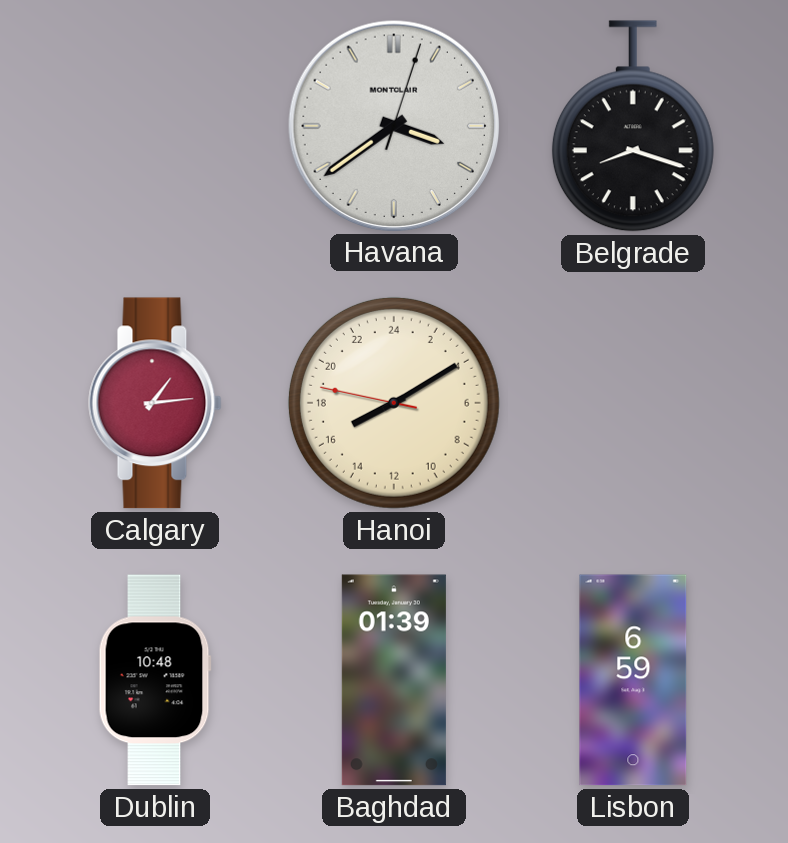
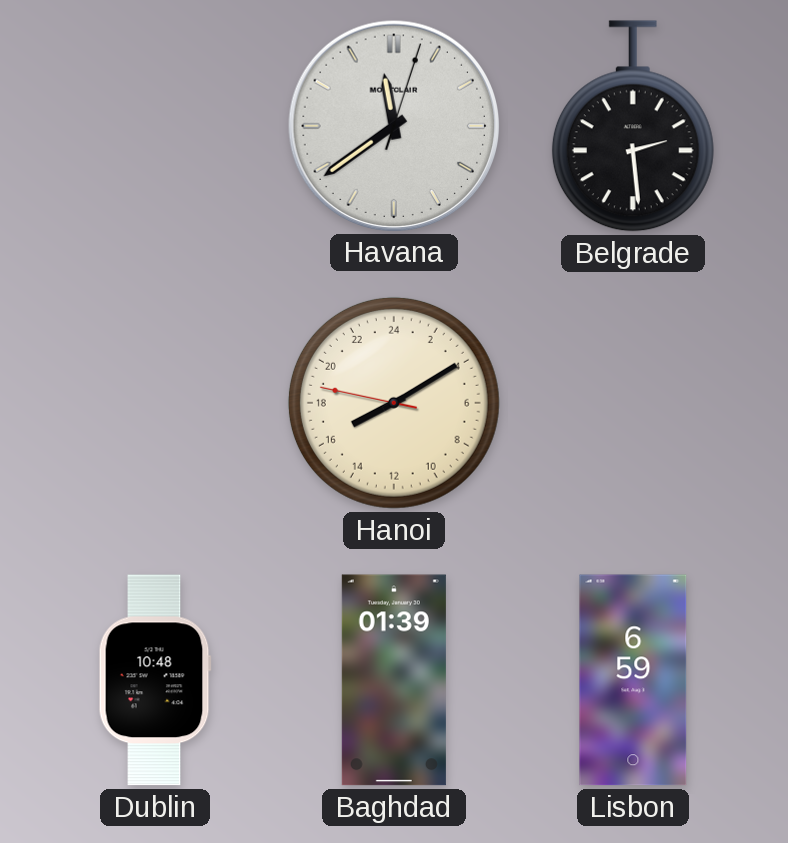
Havana: 3:39 -> 11:39 (393, 125)
Belgrade: 8:18 -> 2:29 (633, 126)
Calgary: 1:14 -> none (155, 403)
